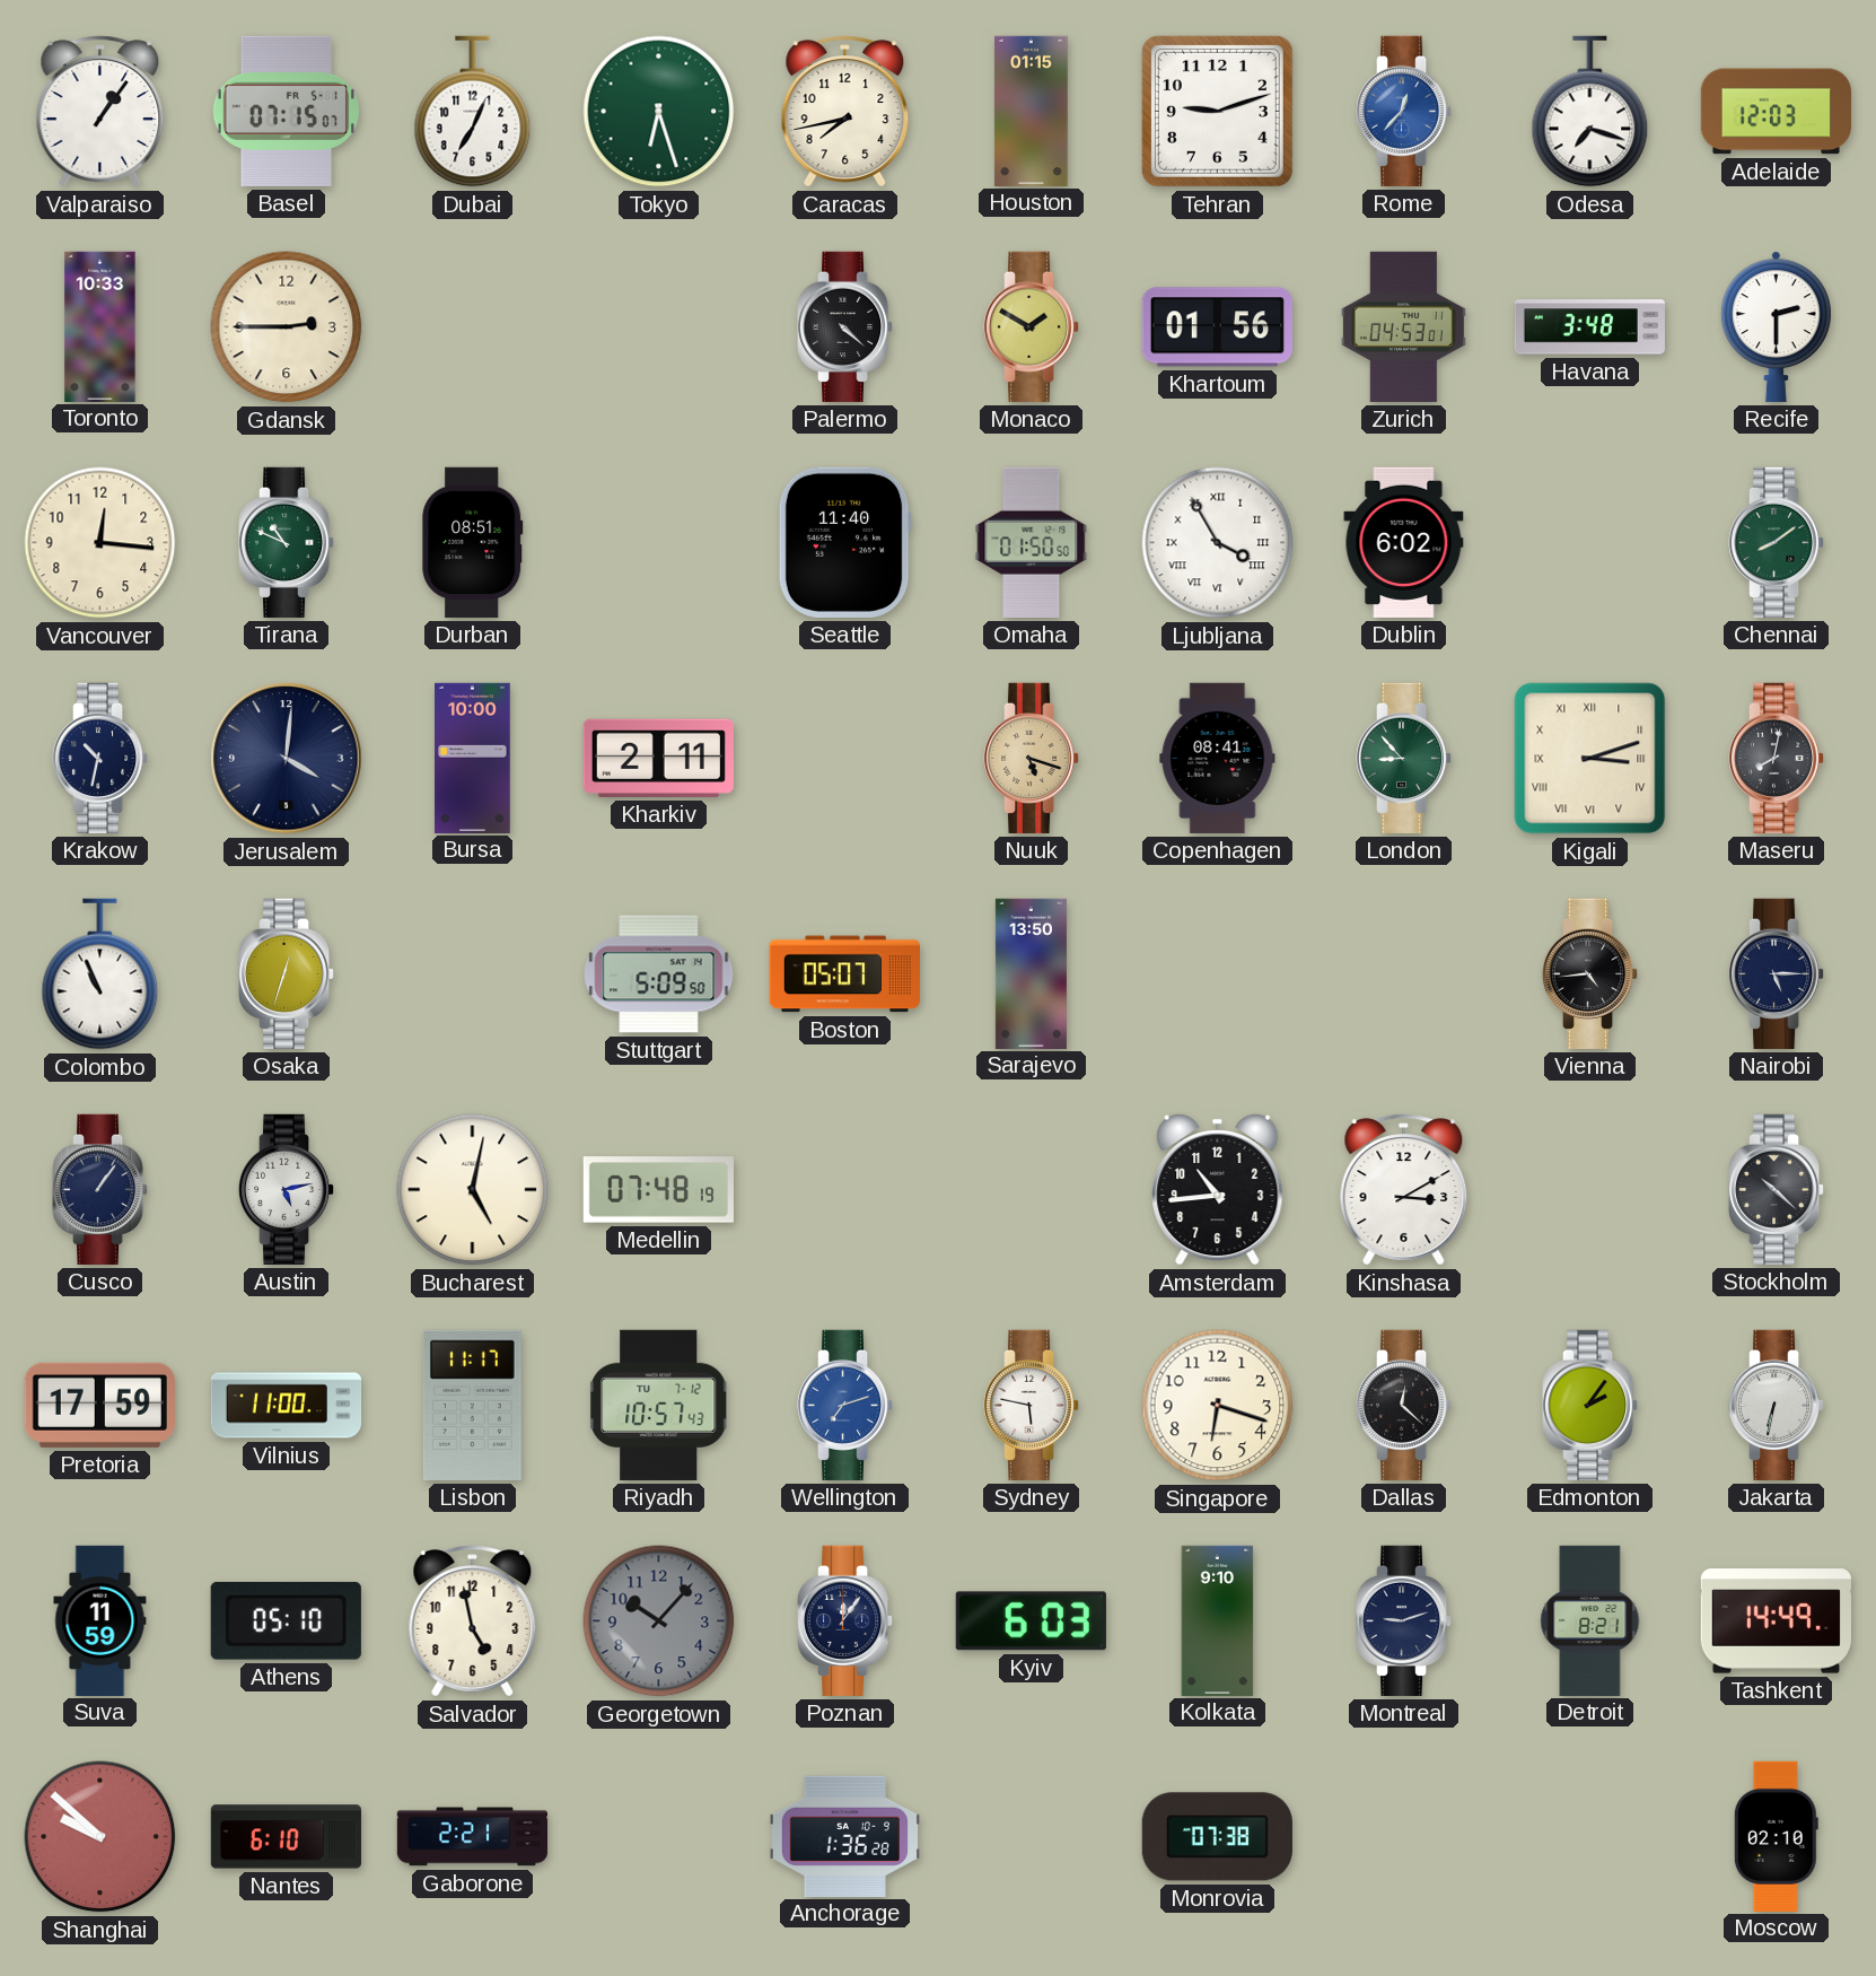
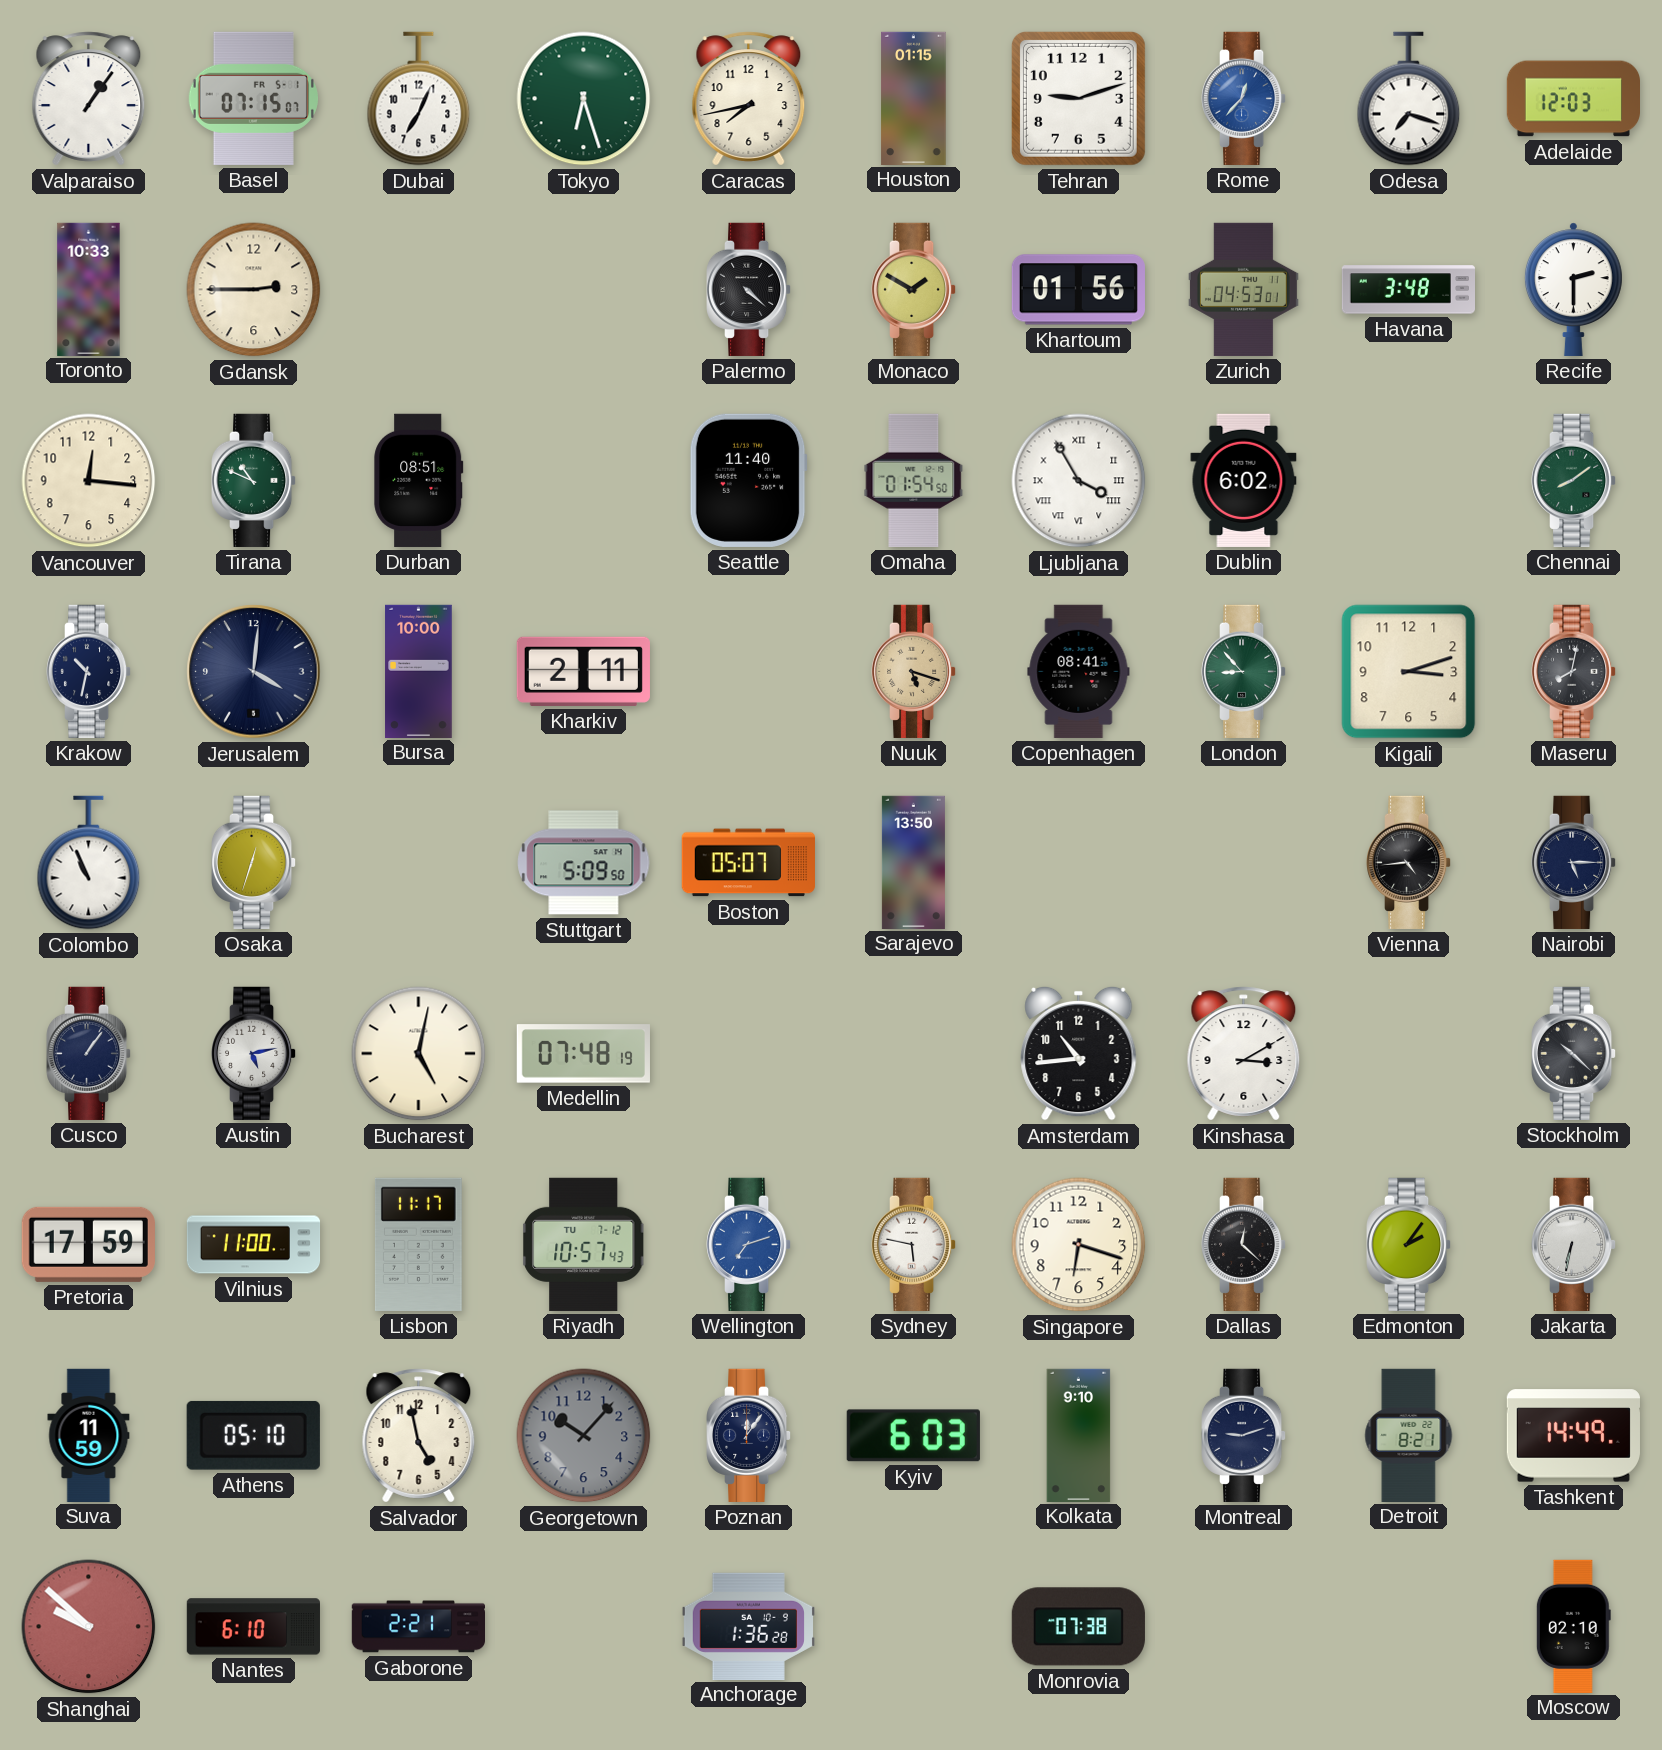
Omaha: 01:50 -> 01:54 (914, 480)
Kigali numerals: Roman -> Arabic (1409, 672)
